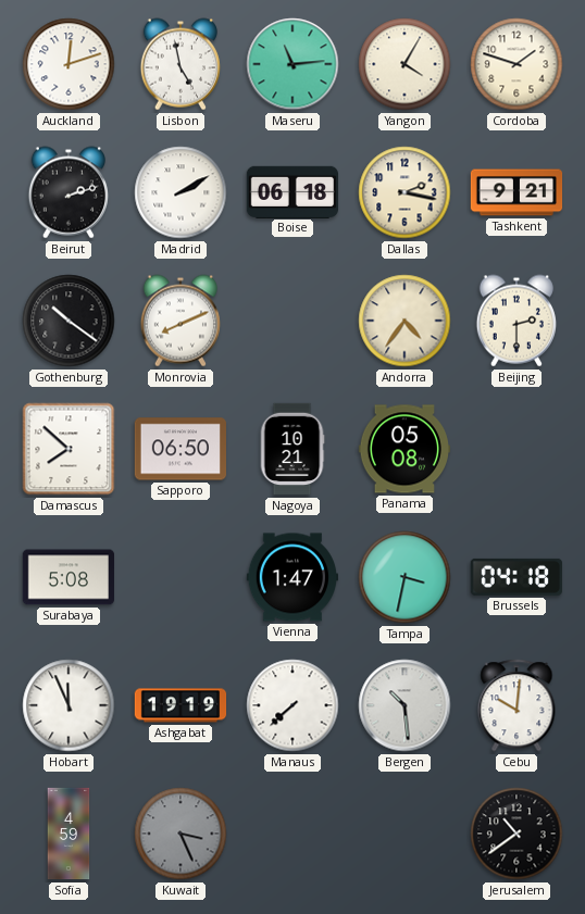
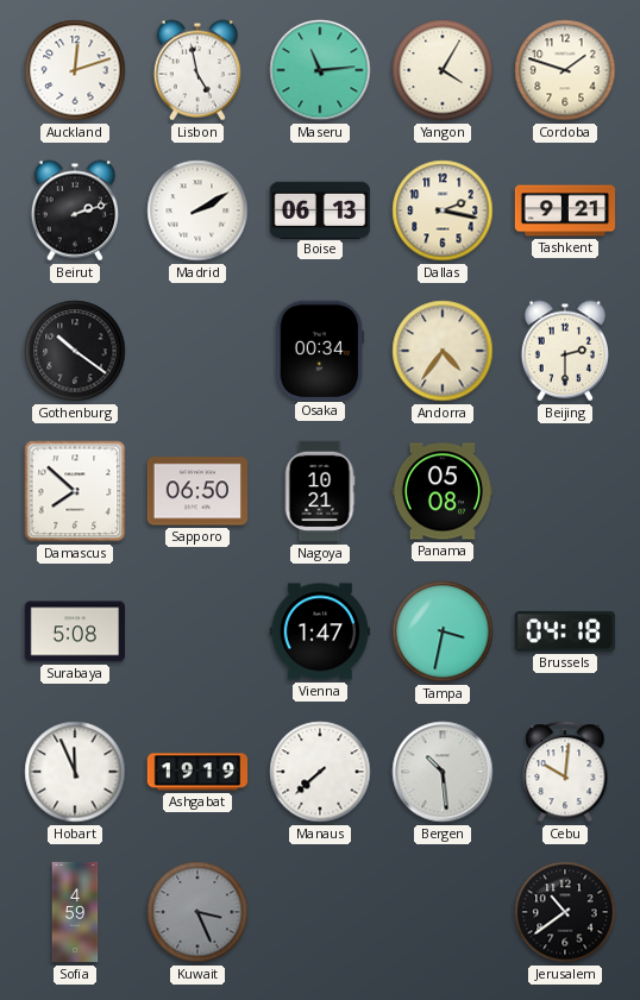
Boise: 06:18 -> 06:13 (319, 209)
Monrovia: 8:11 -> none (181, 321)
Osaka: none -> 00:34 (320, 350)
